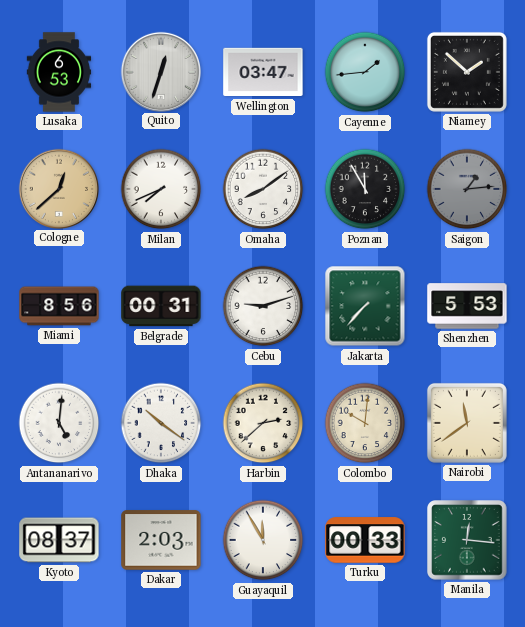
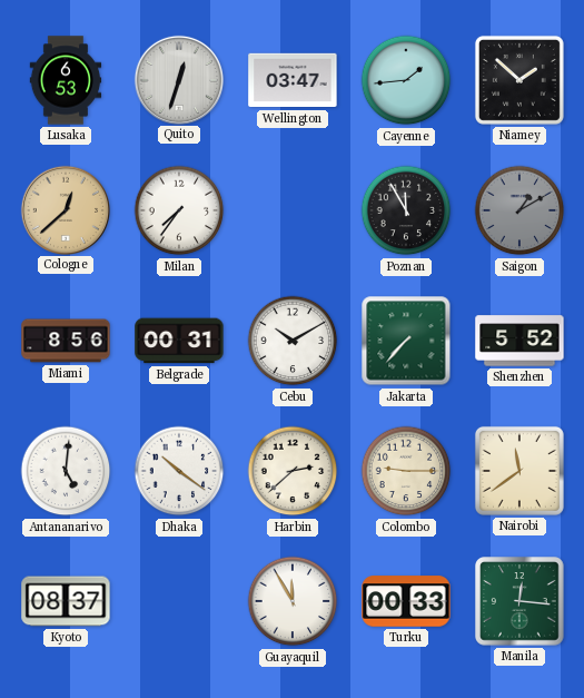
Milan: 7:41 -> 7:36 (179, 210)
Omaha: 8:09 -> none (263, 189)
Saigon: 1:14 -> 1:10 (519, 210)
Cebu: 9:12 -> 10:10 (293, 341)
Shenzhen: 5:53 -> 5:52 (519, 341)
Colombo: 10:01 -> 9:15 (406, 471)
Dakar: 2:03 -> none (161, 540)
